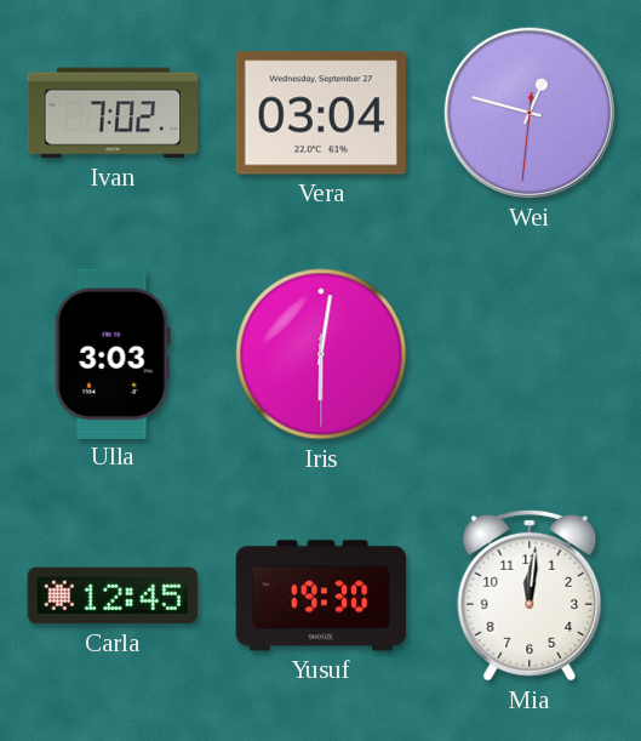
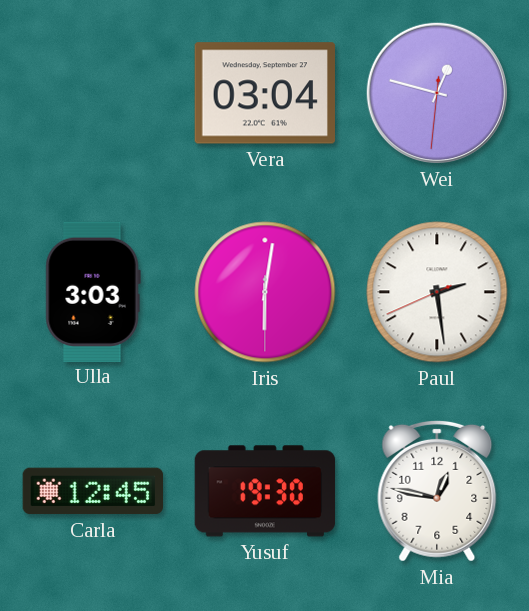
Ivan: 7:02 -> none (113, 113)
Paul: none -> 2:28 (437, 292)
Mia: 12:01 -> 12:47 (437, 491)
